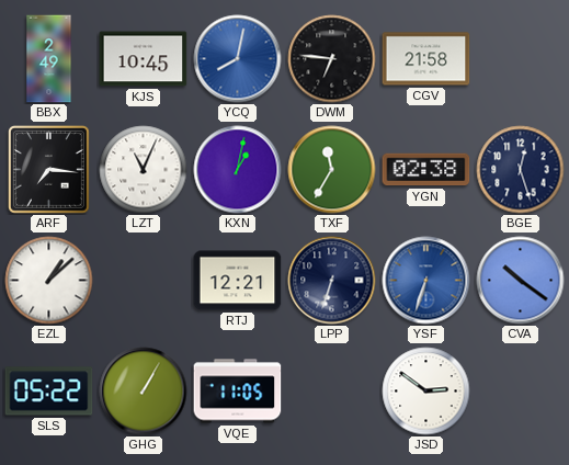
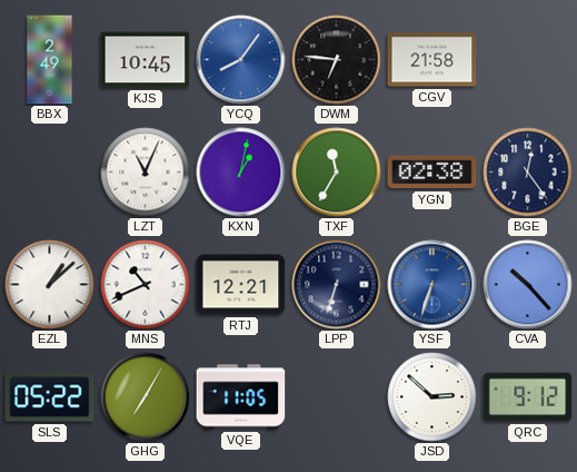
YCQ: 8:02 -> 8:06 (241, 60)
ARF: 7:16 -> none (49, 170)
BGE: 12:27 -> 12:24 (528, 173)
MNS: none -> 10:41 (146, 285)
CVA: 10:21 -> 10:23 (528, 285)
GHG: 1:05 -> 7:05 (146, 397)
JSD: 2:51 -> 2:52 (432, 397)
QRC: none -> 9:12 (528, 397)
